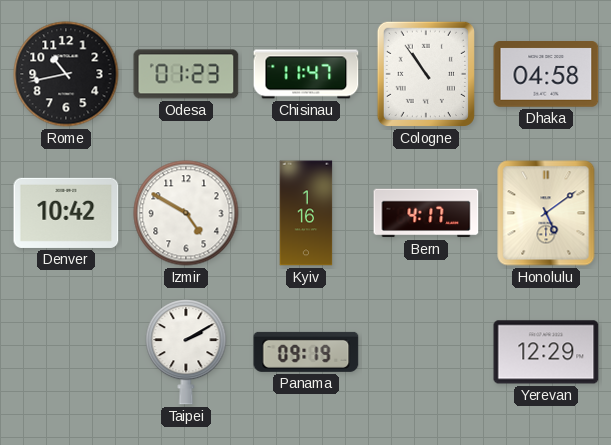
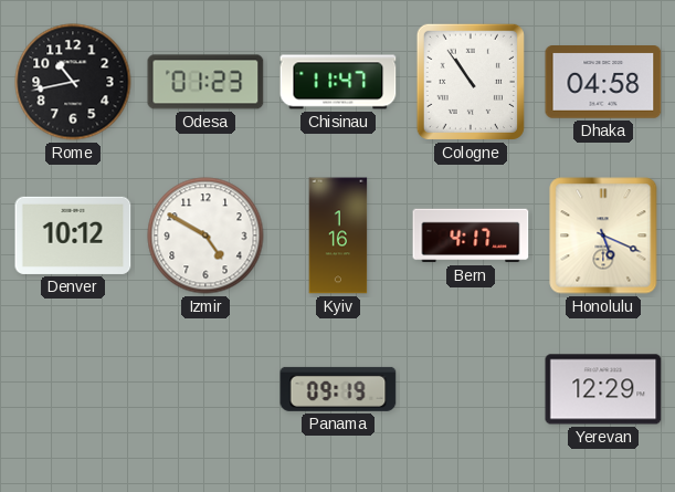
Denver: 10:42 -> 10:12 (73, 235)
Honolulu: 5:09 -> 5:19 (603, 235)
Taipei: 2:10 -> none (186, 352)
